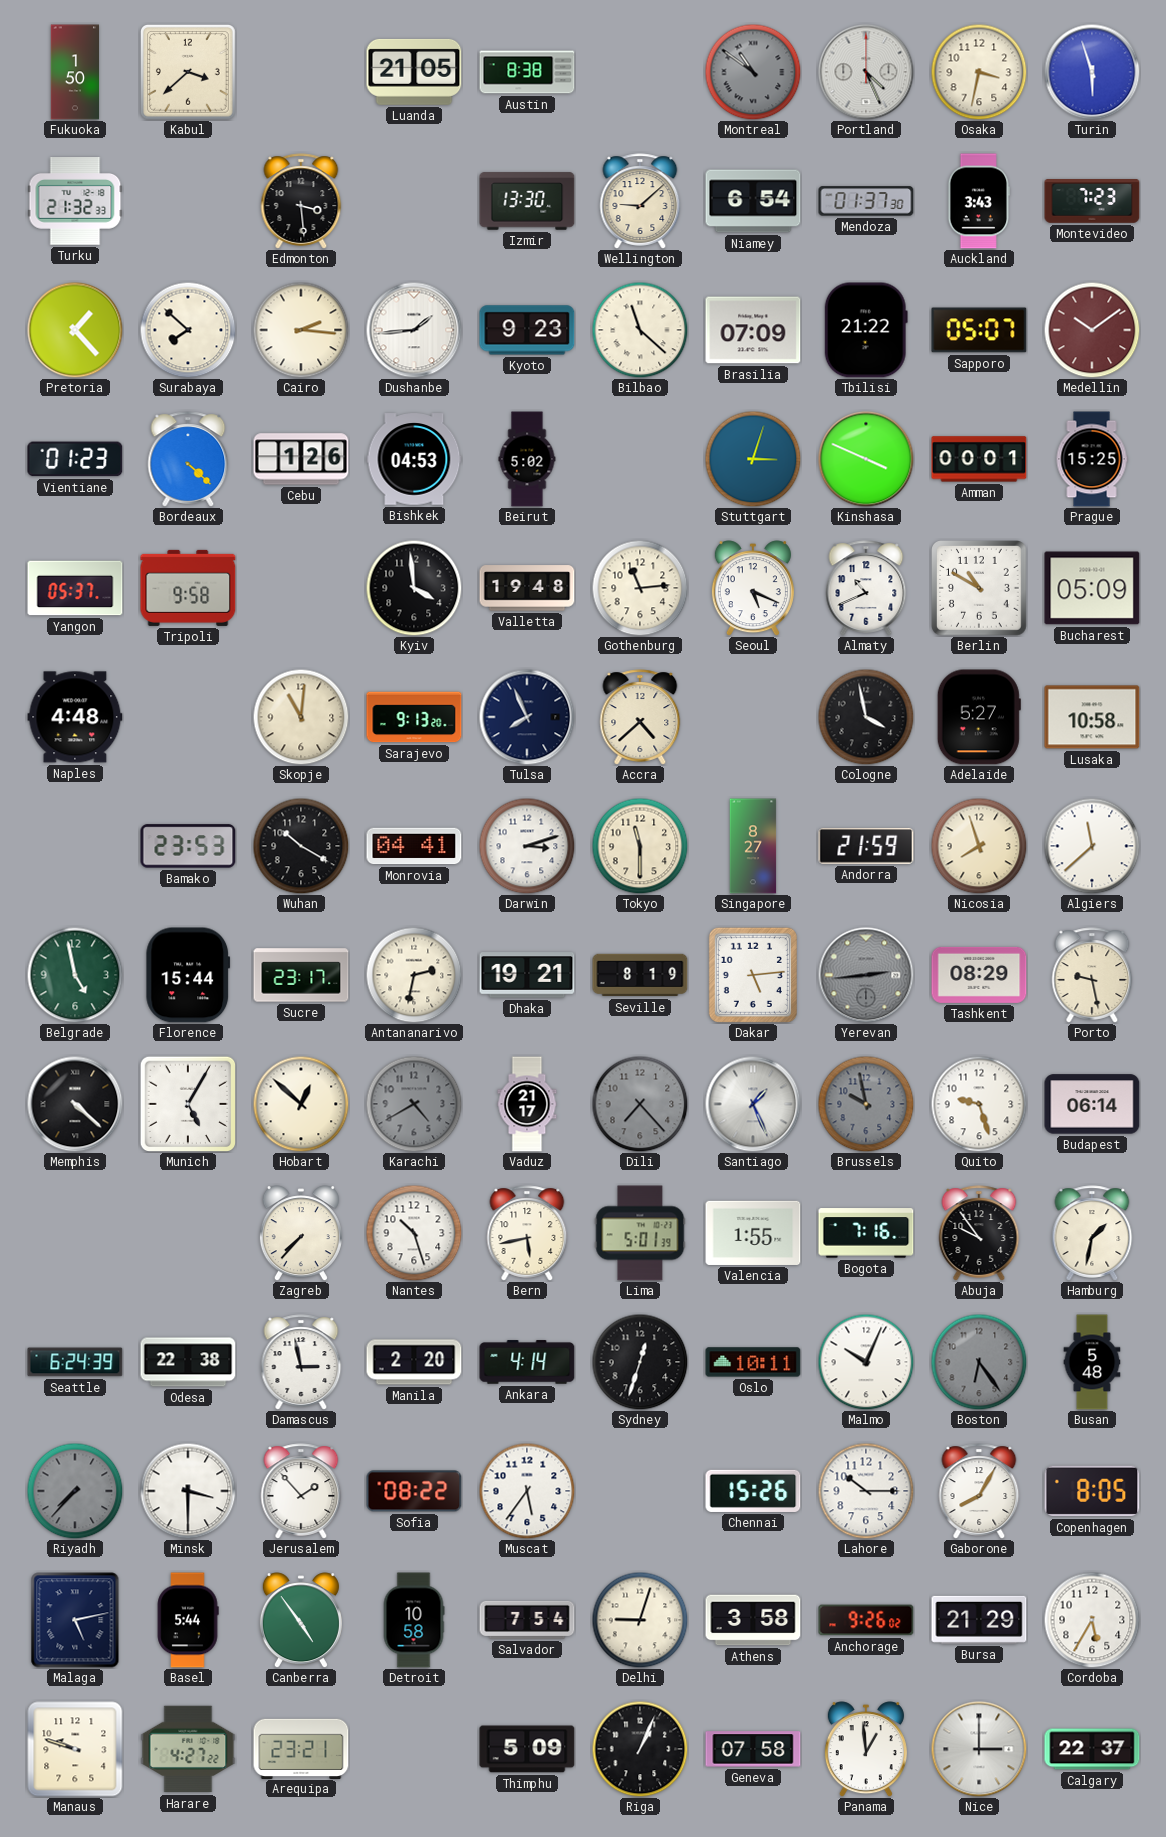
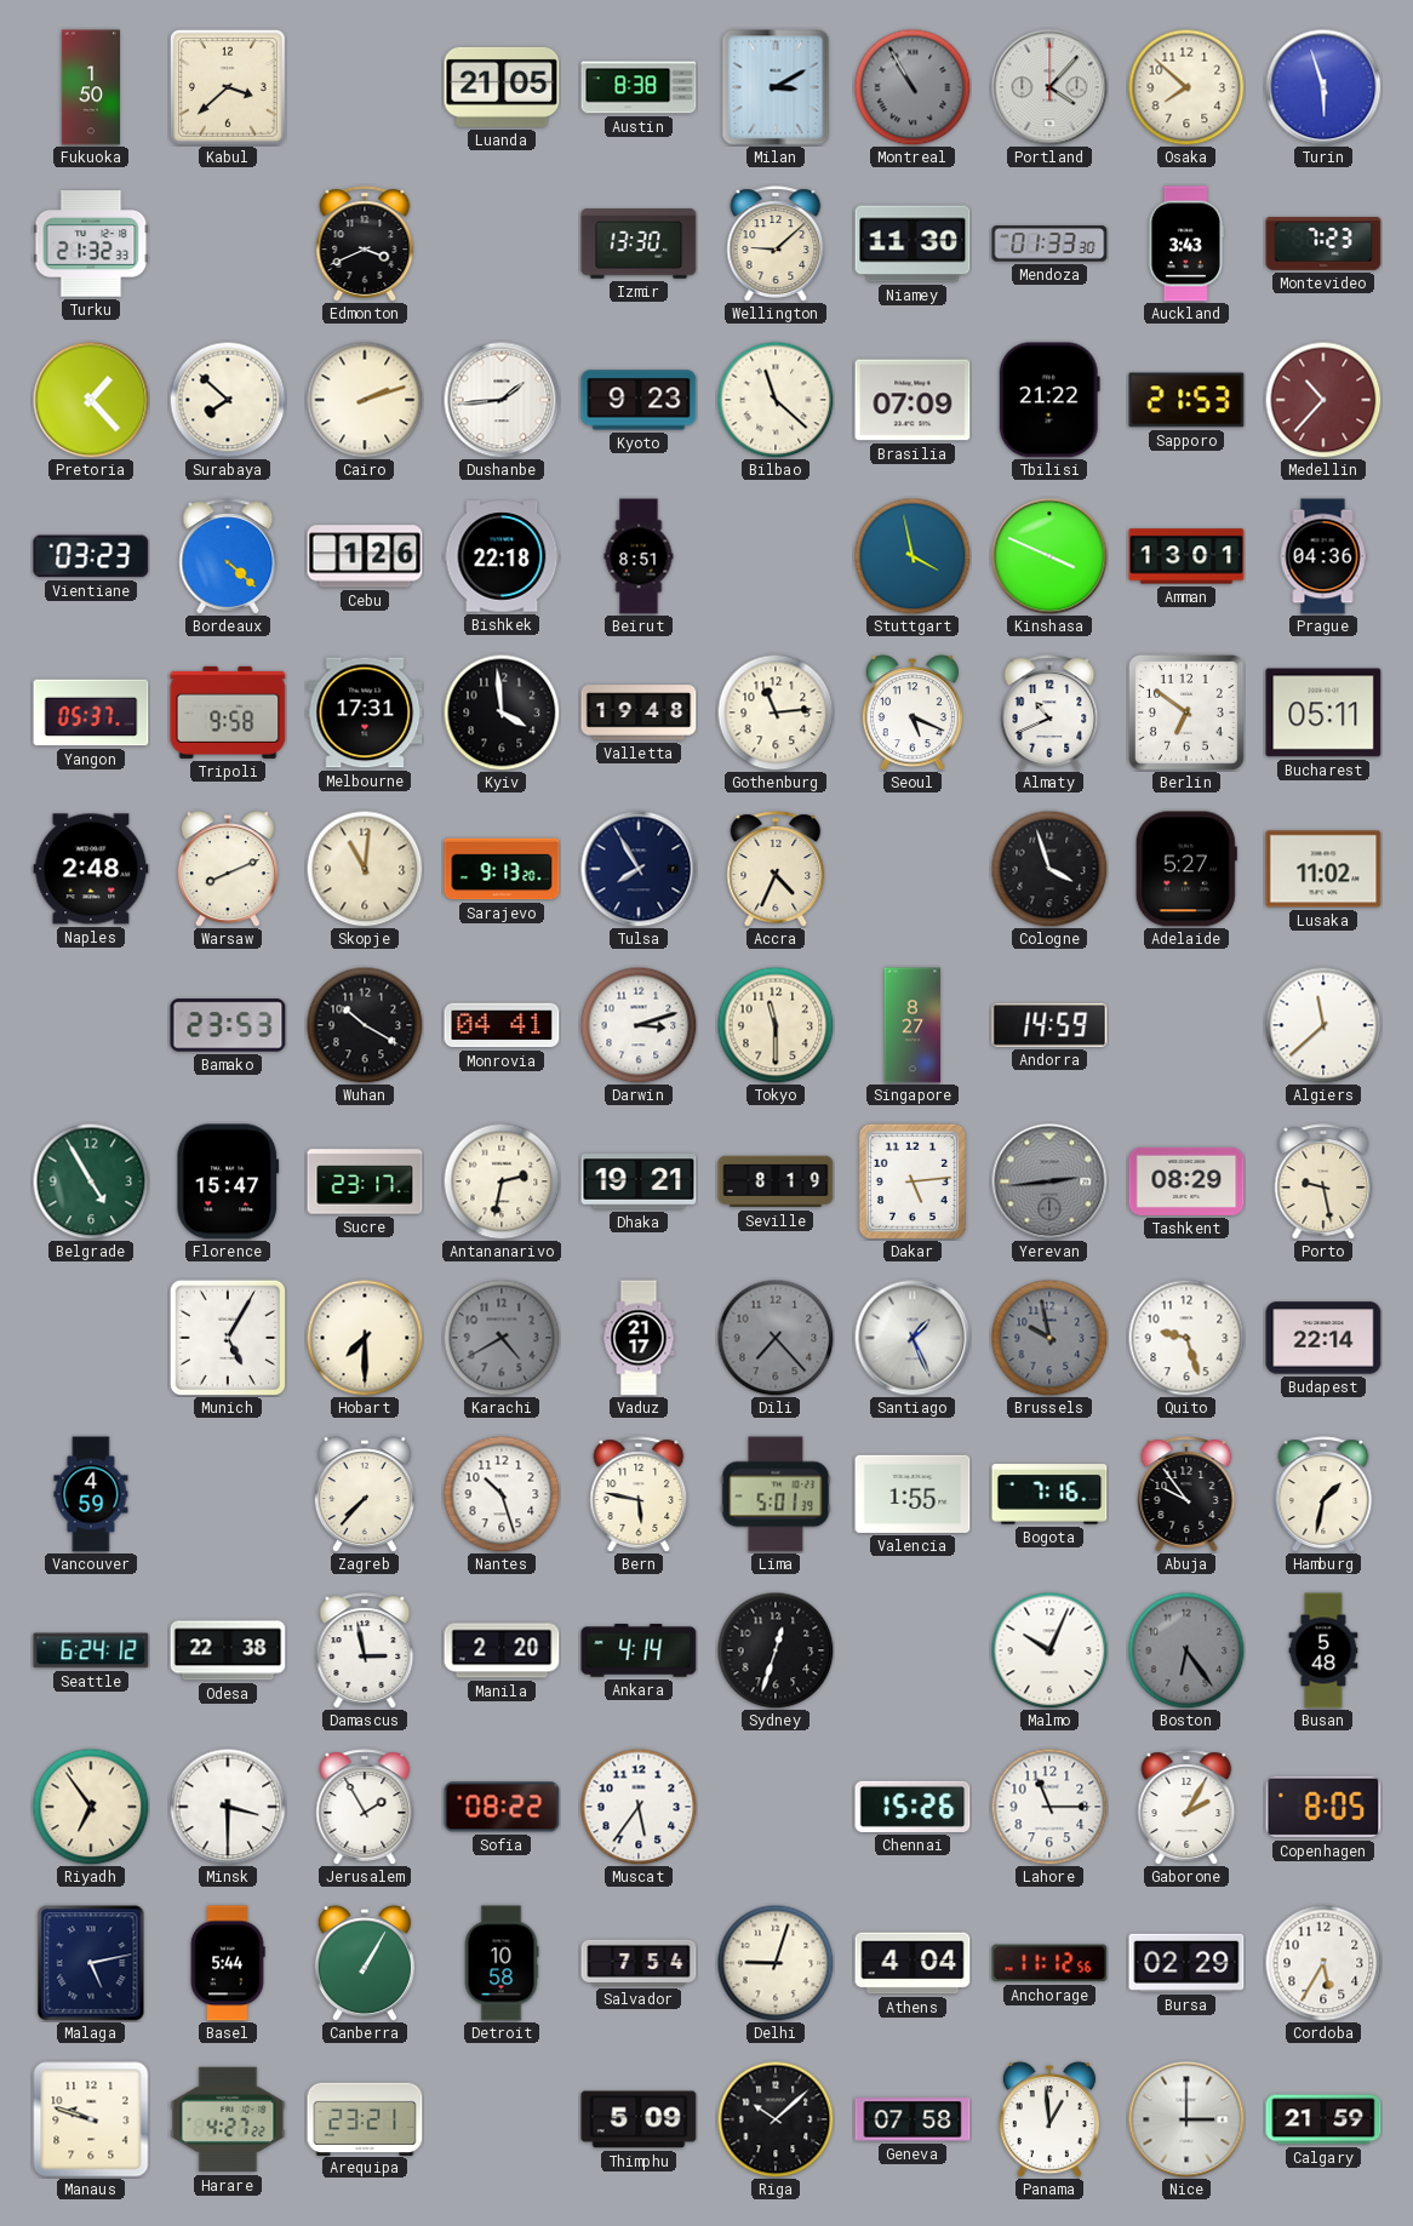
Milan: none -> 3:10 (776, 87)
Montreal: 10:51 -> 10:55 (913, 87)
Portland: 4:26 -> 4:07 (1049, 87)
Osaka: 3:32 -> 7:52 (1186, 87)
Edmonton: 3:29 -> 3:41 (365, 244)
Niamey: 6:54 -> 11:30 (913, 244)
Mendoza: 01:37 -> 01:33 (1049, 244)
Cairo: 2:16 -> 2:12 (365, 400)
Sapporo: 05:07 -> 21:53 (1186, 400)
Medellin: 10:09 -> 10:37 (1323, 400)
Vientiane: 01:23 -> 03:23 (91, 556)
Bishkek: 04:53 -> 22:18 (502, 556)
Beirut: 5:02 -> 8:51 (639, 556)
Stuttgart: 3:03 -> 3:58 (913, 556)
Amman: 00:01 -> 13:01 (1186, 556)
Prague: 15:25 -> 04:36 (1323, 556)
Melbourne: none -> 17:31 (365, 713)
Berlin: 10:50 -> 6:51 (1188, 714)
Bucharest: 05:09 -> 05:11 (1323, 713)
Naples: 4:48 -> 2:48 (91, 869)
Warsaw: none -> 8:11 (228, 869)
Tulsa: 7:56 -> 7:55 (639, 869)
Accra: 4:38 -> 4:34 (776, 869)
Cologne: 3:58 -> 3:57 (1049, 869)
Lusaka: 10:58 -> 11:02 (1323, 869)
Andorra: 21:59 -> 14:59 (1049, 1025)
Nicosia: 7:57 -> none (979, 846)
Belgrade: 4:58 -> 4:55 (91, 1181)
Florence: 15:44 -> 15:47 (228, 1181)
Memphis: 4:22 -> none (75, 1104)
Hobart: 12:52 -> 7:30 (365, 1338)
Budapest: 06:14 -> 22:14 (1323, 1338)
Vancouver: none -> 4:59 (91, 1494)
Bern: 5:43 -> 5:47 (639, 1494)
Seattle: 6:24:39 -> 6:24:12 (91, 1650)
Oslo: 10:11 -> none (753, 1362)
Riyadh: 7:37 -> 6:54 (91, 1807)
Riyadh dial: grey -> cream (91, 1807)
Jerusalem: 1:53 -> 1:55 (365, 1807)
Lahore: 10:15 -> 11:15 (1049, 1807)
Gaborone: 8:05 -> 2:05 (1186, 1807)
Canberra: 4:54 -> 1:05 (365, 1963)
Athens: 3:58 -> 4:04 (913, 1963)
Anchorage: 9:26 -> 11:12 (1049, 1963)
Bursa: 21:29 -> 02:29 (1186, 1963)
Riga: 1:04 -> 10:08 (776, 2119)
Calgary: 22:37 -> 21:59 (1323, 2119)
